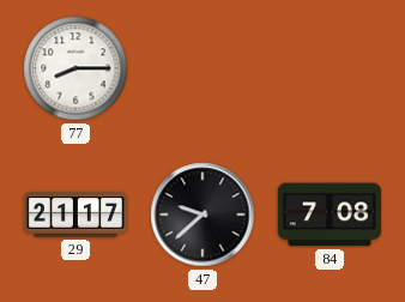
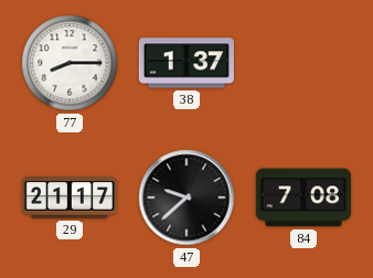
38: none -> 1:37 (186, 63)
